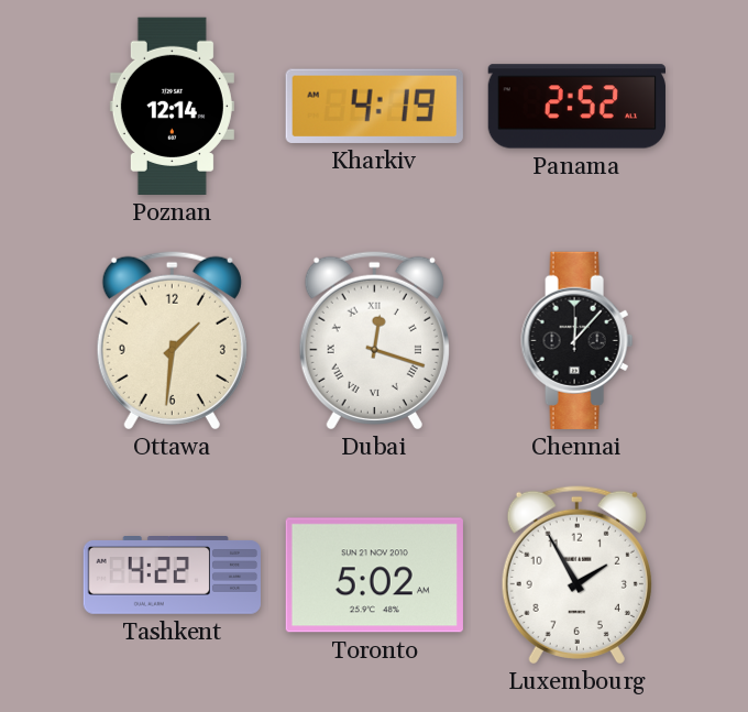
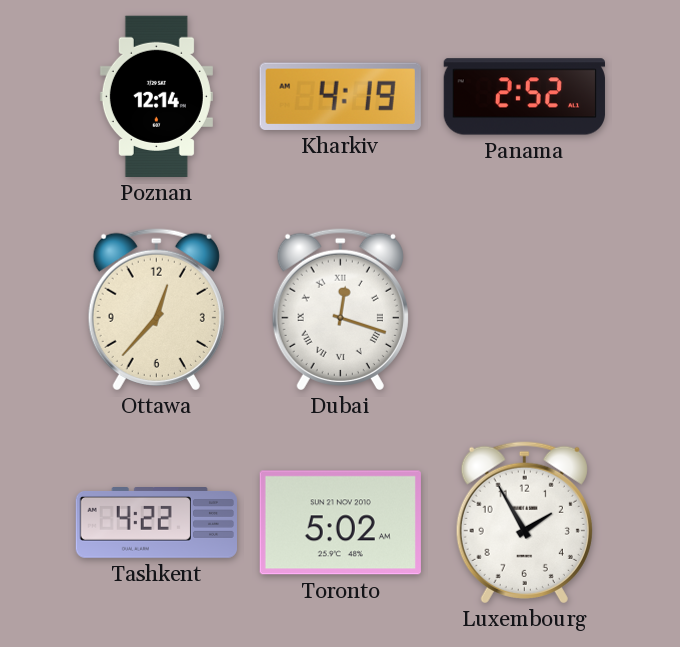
Ottawa: 1:31 -> 12:37 (156, 309)
Chennai: 12:07 -> none (577, 340)
